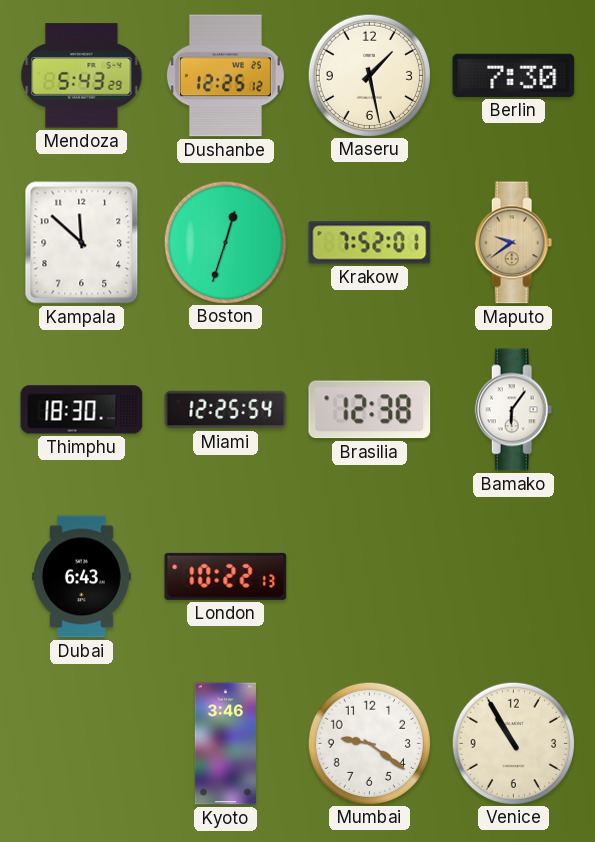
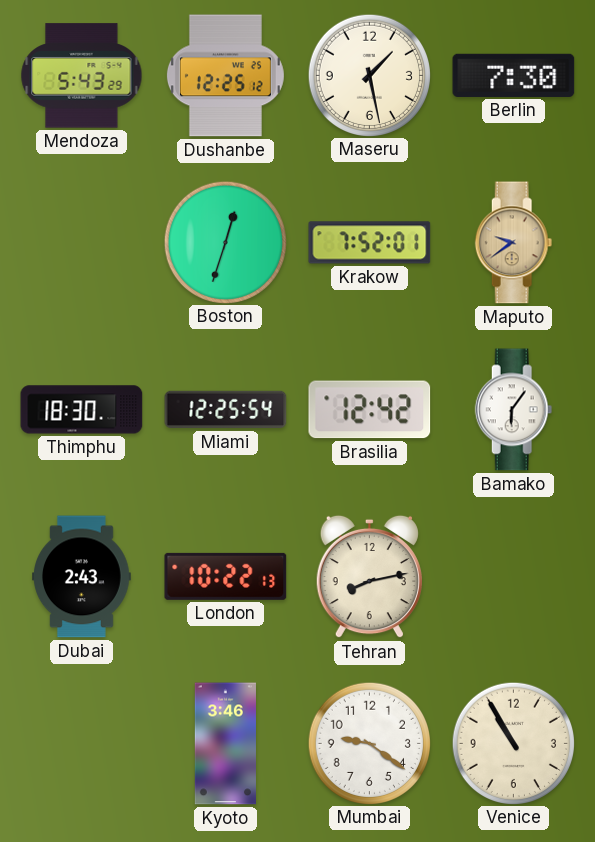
Kampala: 11:52 -> none (82, 243)
Brasilia: 12:38 -> 12:42 (370, 410)
Dubai: 6:43 -> 2:43 (82, 577)
Tehran: none -> 8:13 (369, 577)
